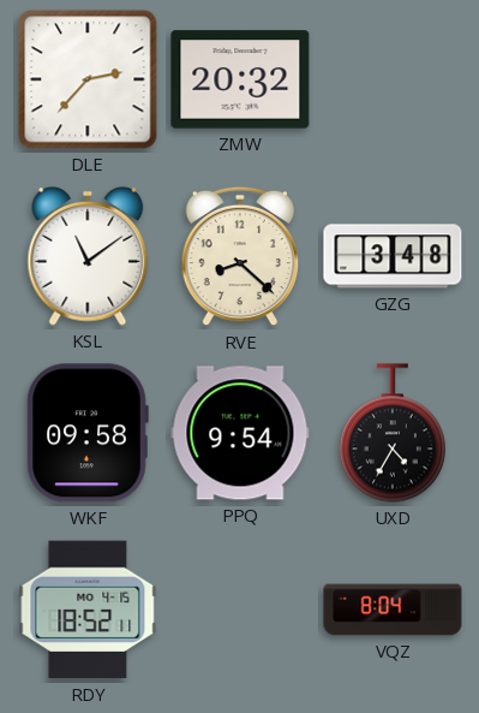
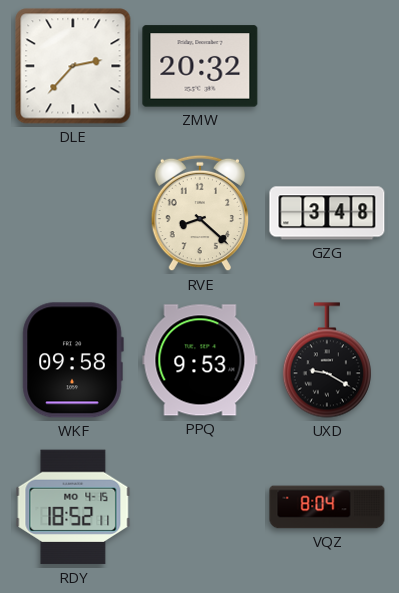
KSL: 11:09 -> none (88, 256)
PPQ: 9:54 -> 9:53 (200, 360)
UXD: 4:35 -> 9:20 (327, 360)
